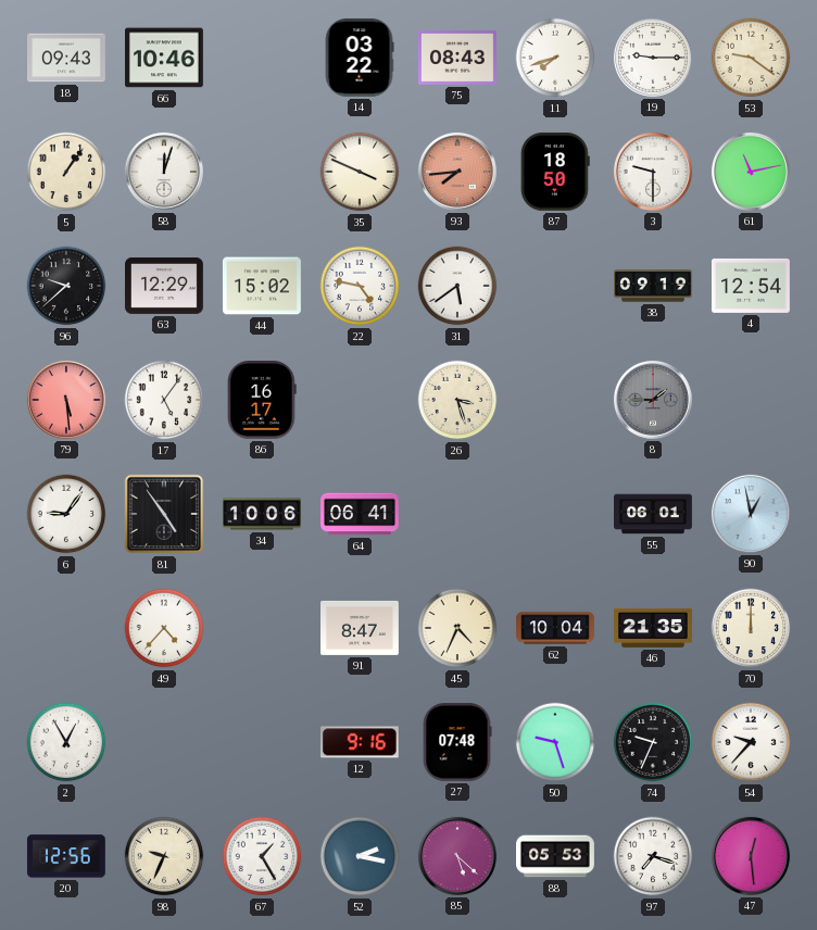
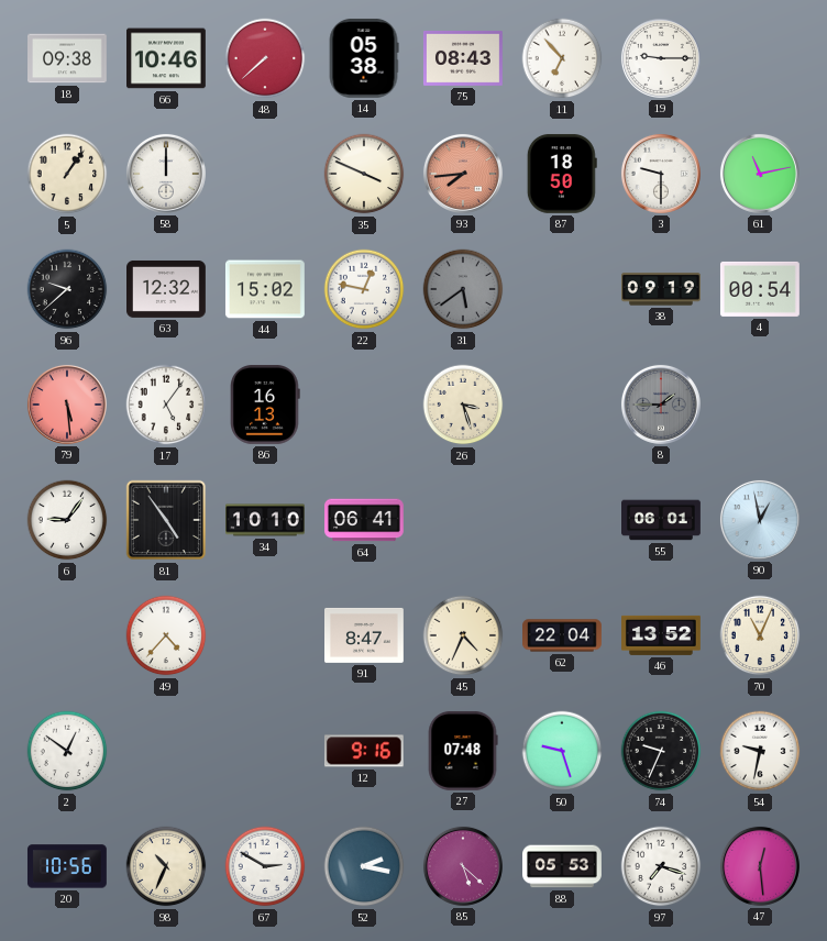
18: 09:43 -> 09:38 (68, 58)
48: none -> 7:38 (265, 58)
14: 03:22 -> 05:38 (364, 58)
11: 7:42 -> 6:53 (562, 58)
53: 9:21 -> none (751, 58)
58: 12:03 -> 12:00 (166, 174)
63: 12:29 -> 12:32 (167, 289)
22: 4:47 -> 12:47 (364, 289)
31 dial: white -> grey (463, 289)
4: 12:54 -> 00:54 (760, 289)
86: 16:17 -> 16:13 (266, 405)
34: 10:06 -> 10:10 (266, 520)
62: 10:04 -> 22:04 (563, 635)
46: 21:35 -> 13:52 (662, 635)
70: 12:00 -> 11:04 (760, 635)
2: 12:55 -> 12:51 (67, 751)
54: 9:37 -> 9:32 (760, 751)
20: 12:56 -> 10:56 (67, 866)
98: 9:34 -> 10:34 (166, 866)
67: 1:25 -> 2:50 (265, 866)
